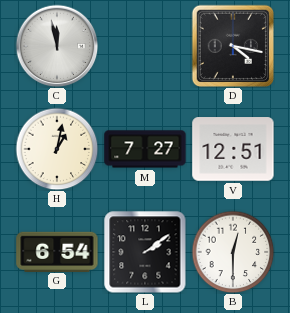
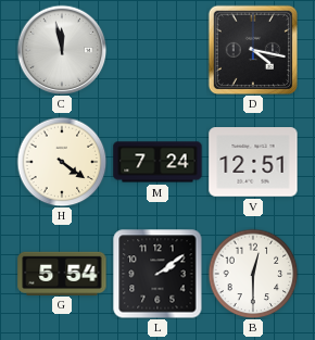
H: 1:02 -> 4:21 (62, 162)
M: 7:27 -> 7:24 (157, 162)
G: 6:54 -> 5:54 (62, 273)
